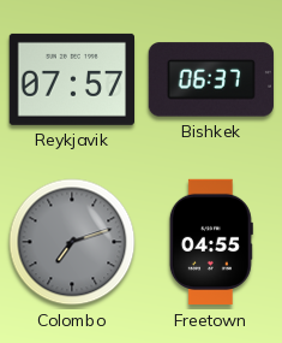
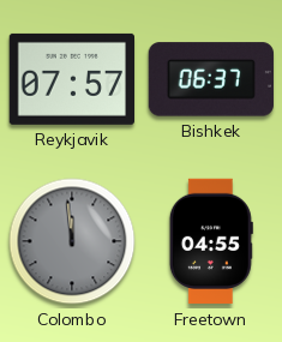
Colombo: 7:12 -> 11:59 (72, 241)
